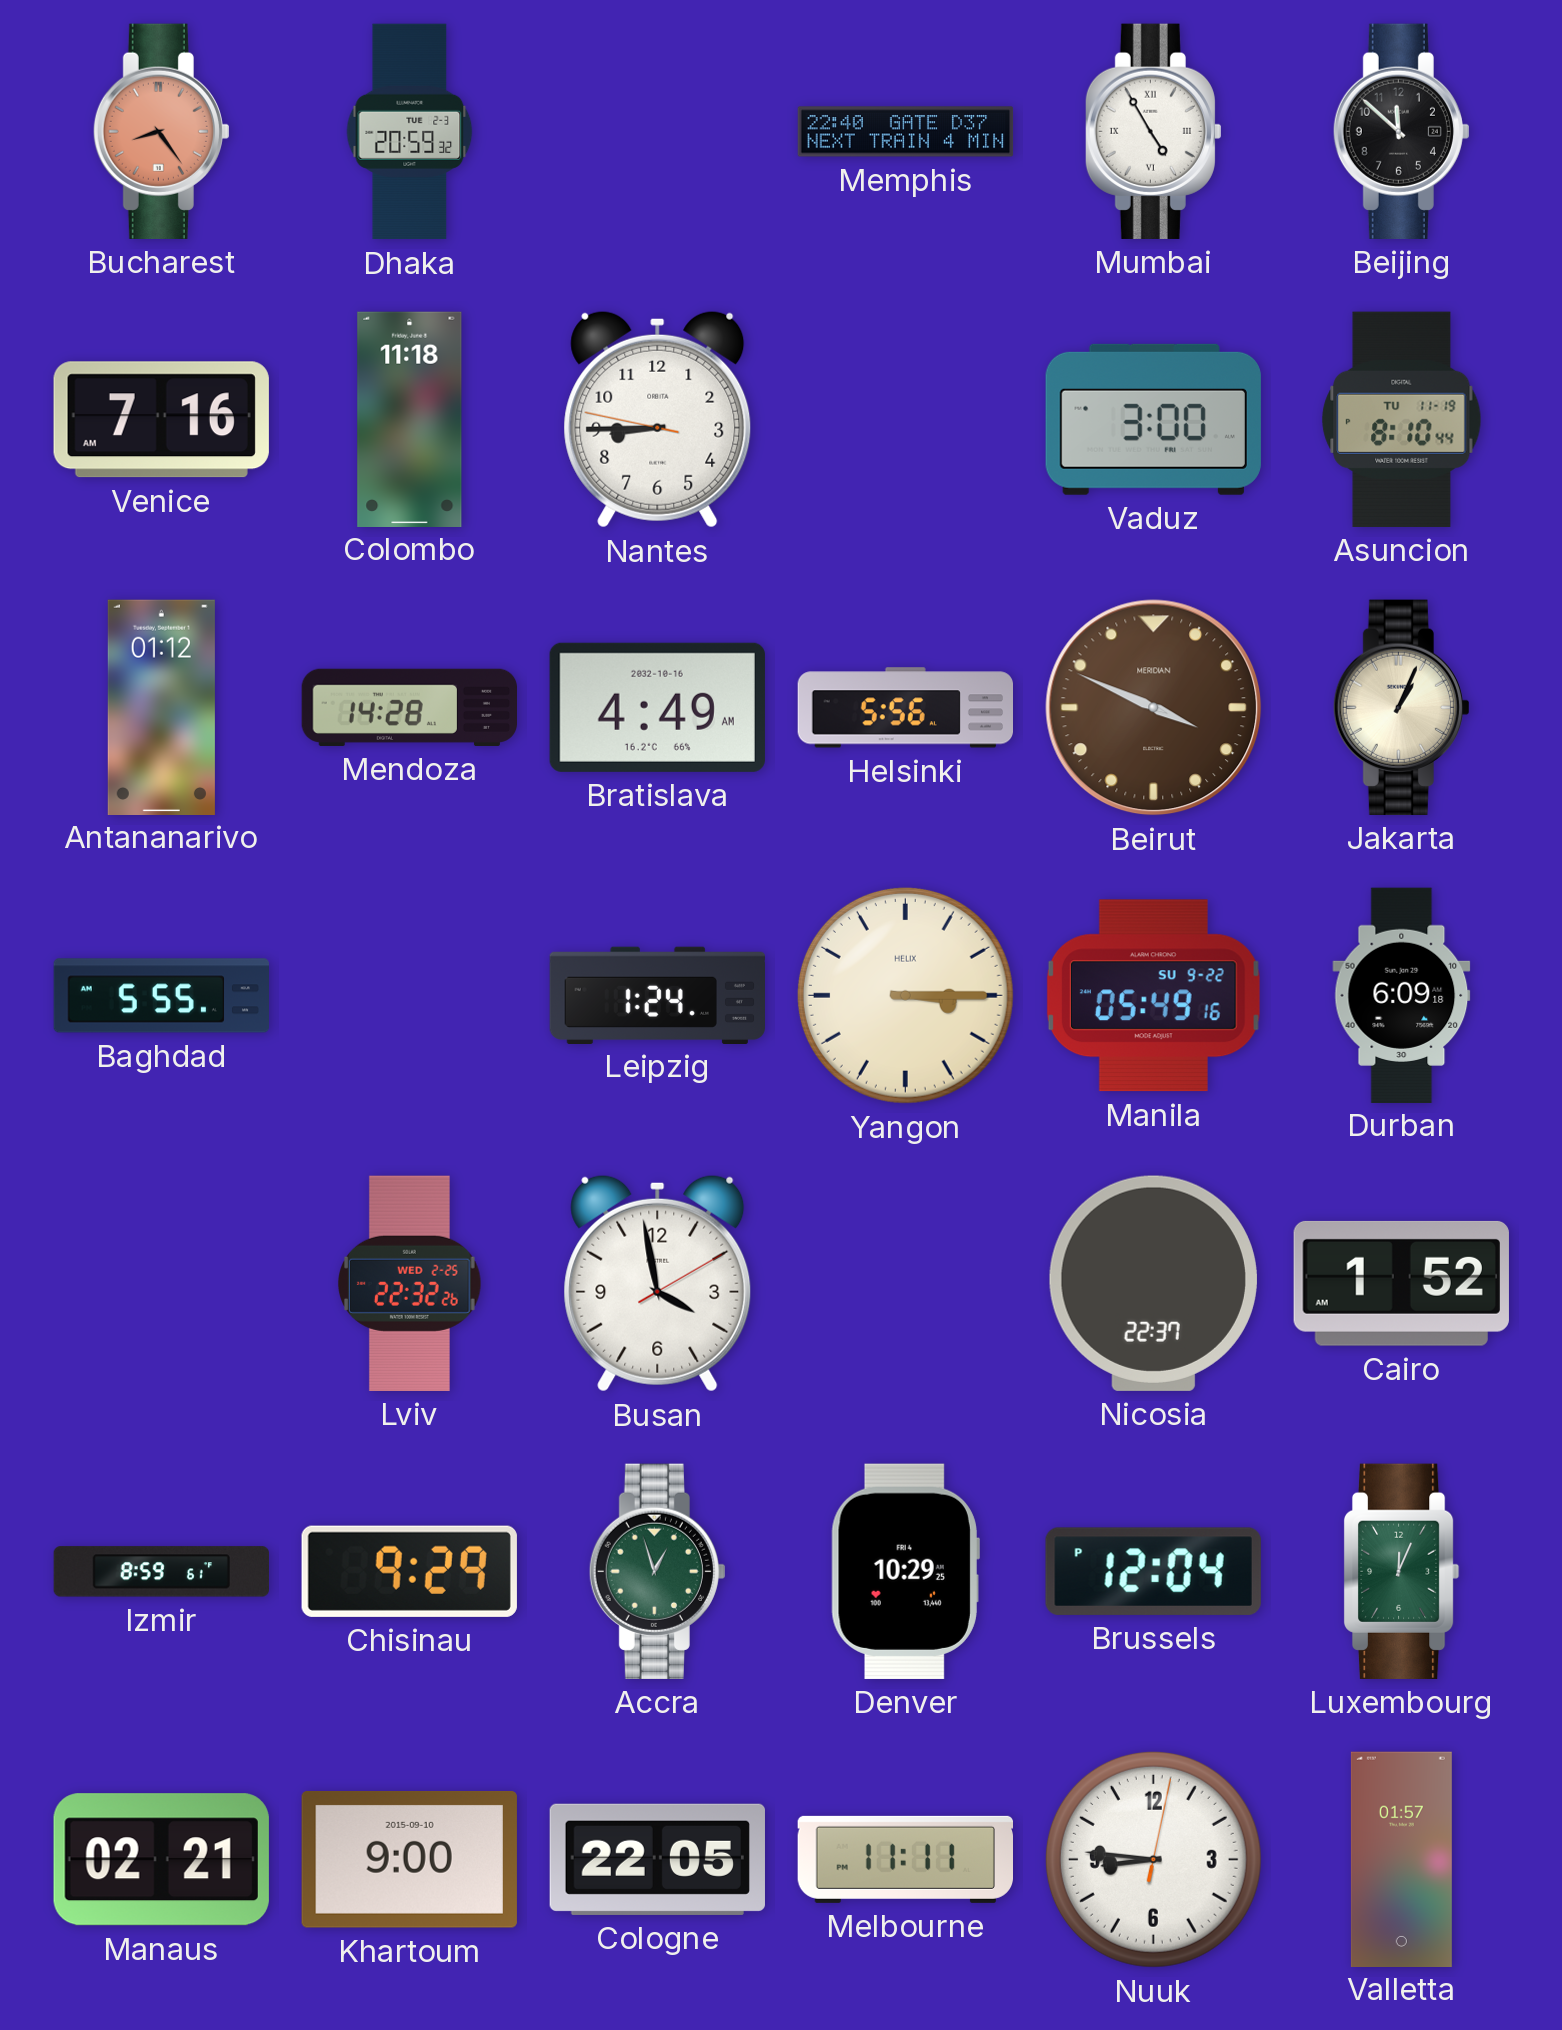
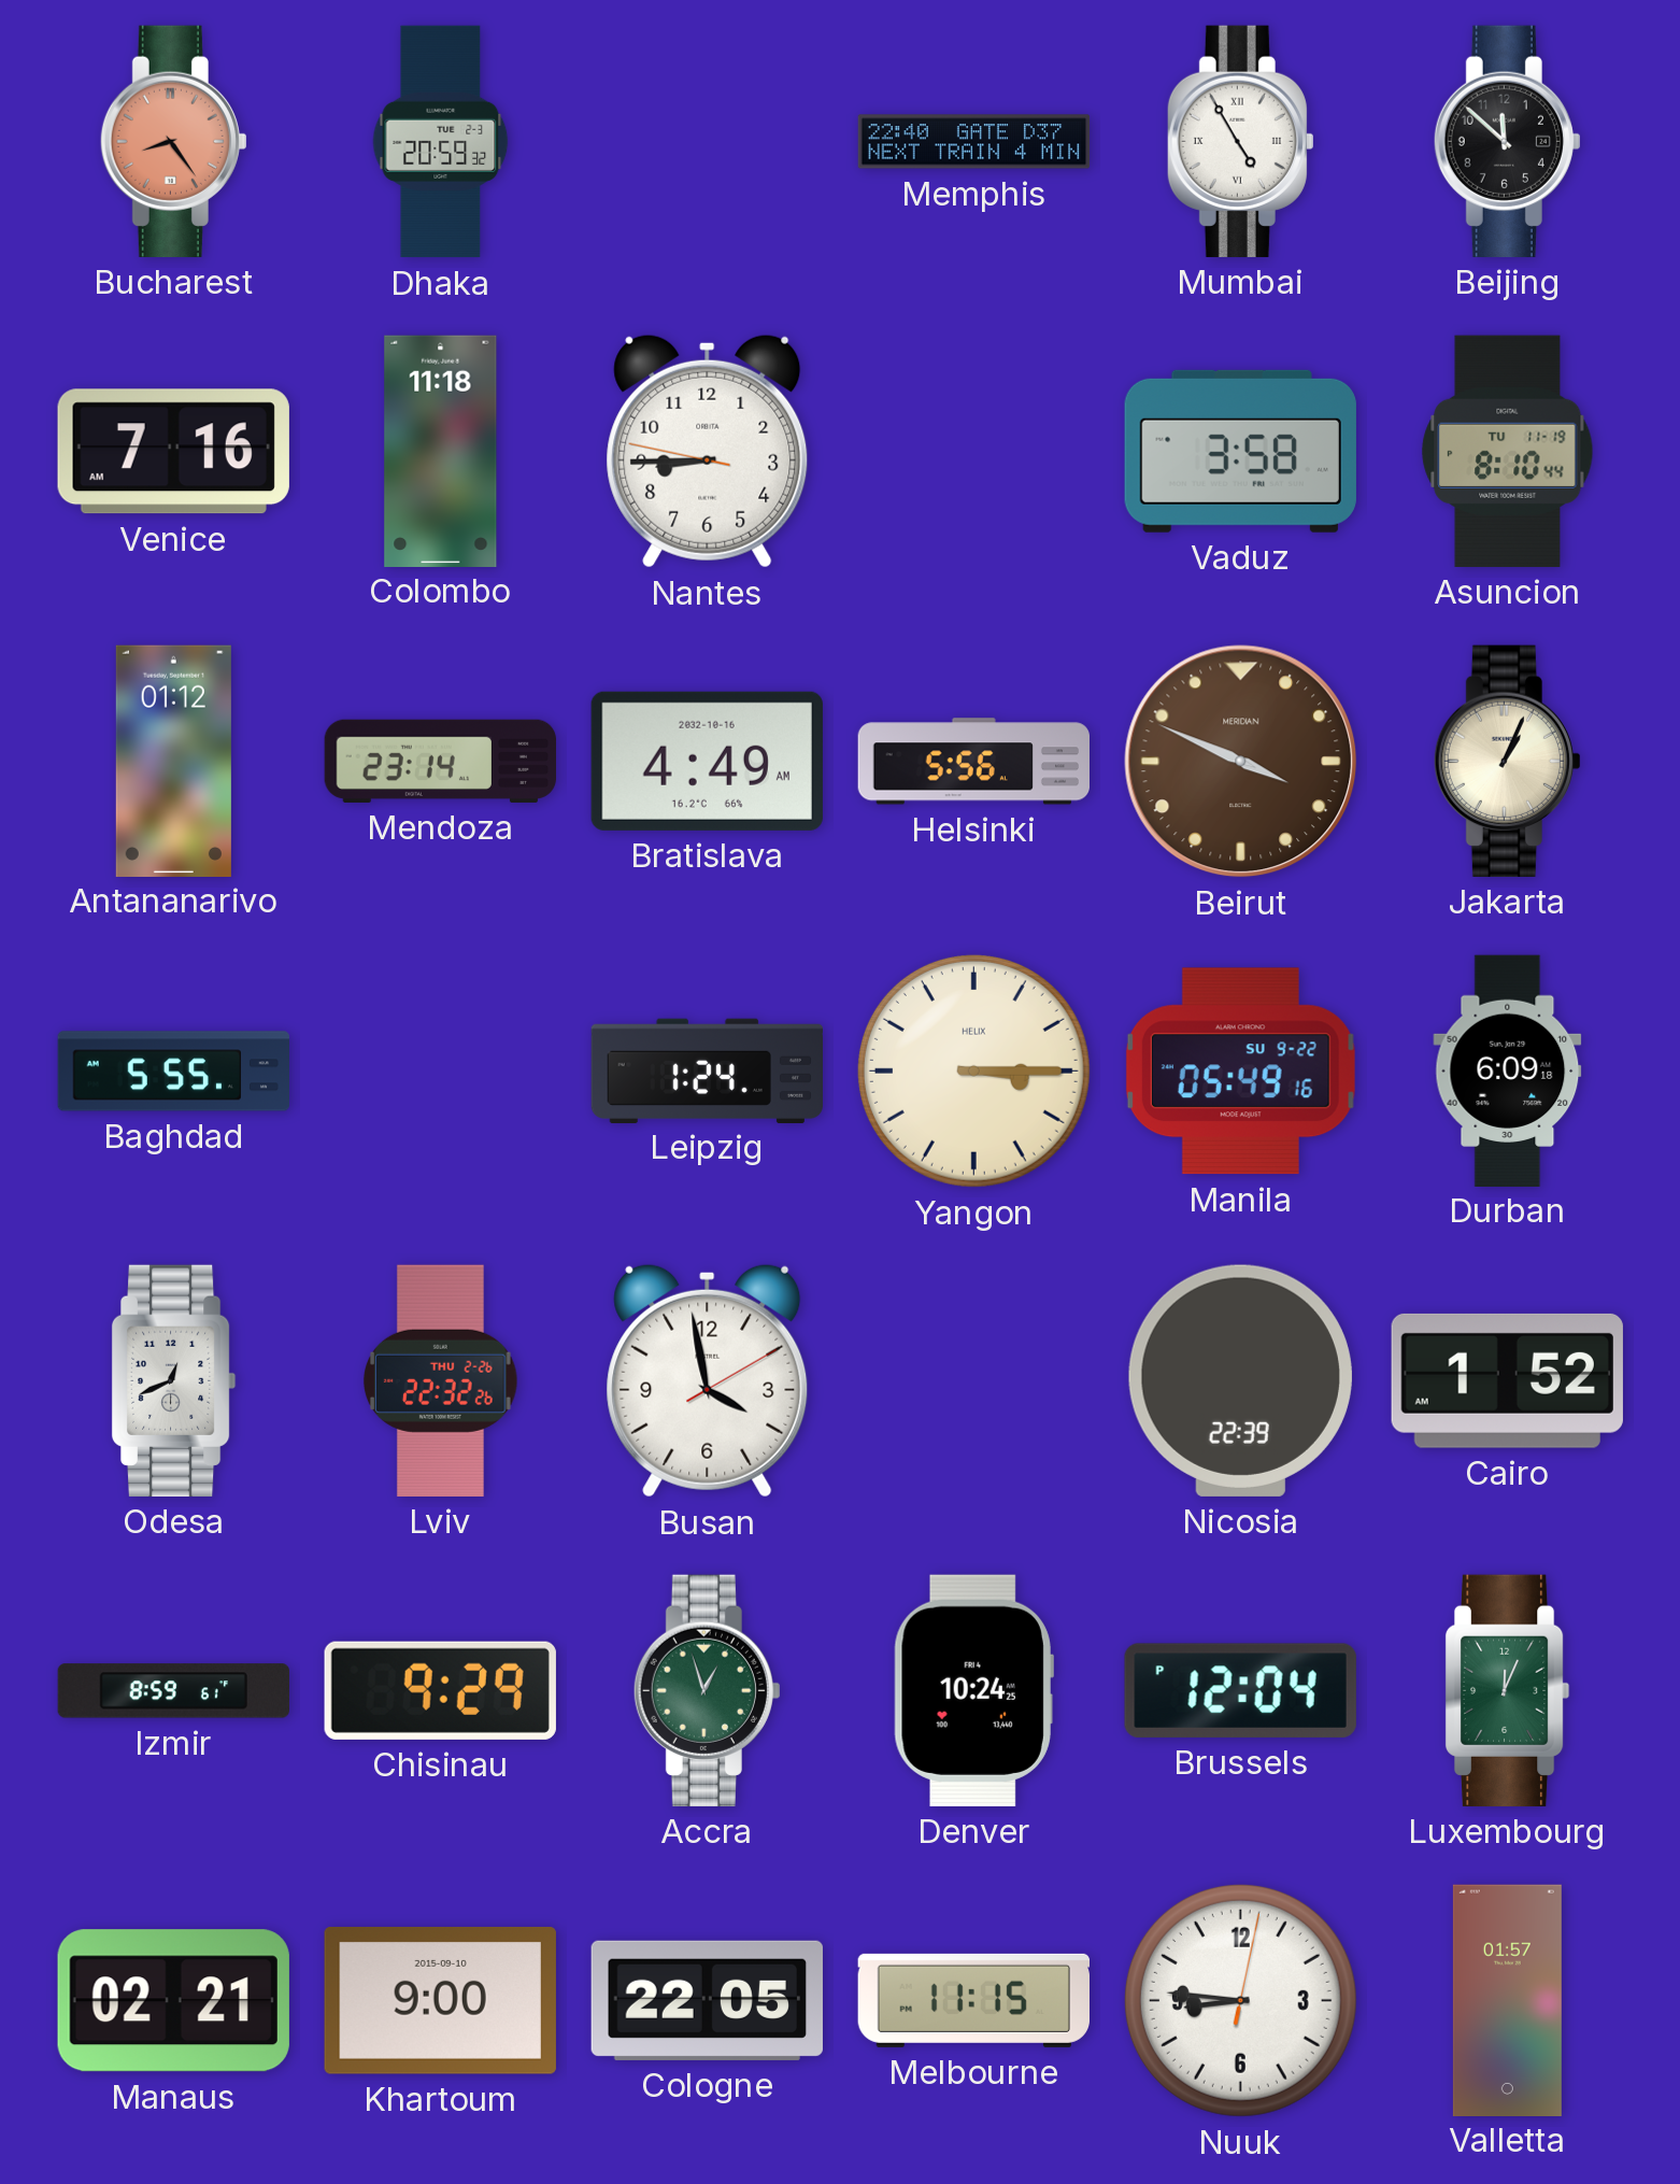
Vaduz: 3:00 -> 3:58 (1240, 451)
Mendoza: 14:28 -> 23:14 (440, 761)
Odesa: none -> 12:41 (173, 1380)
Lviv date: WED 2-25 -> THU 2-26 (441, 1380)
Nicosia: 22:37 -> 22:39 (1240, 1380)
Denver: 10:29 -> 10:24 (973, 1690)
Melbourne: 11:11 -> 11:15 (973, 2000)
